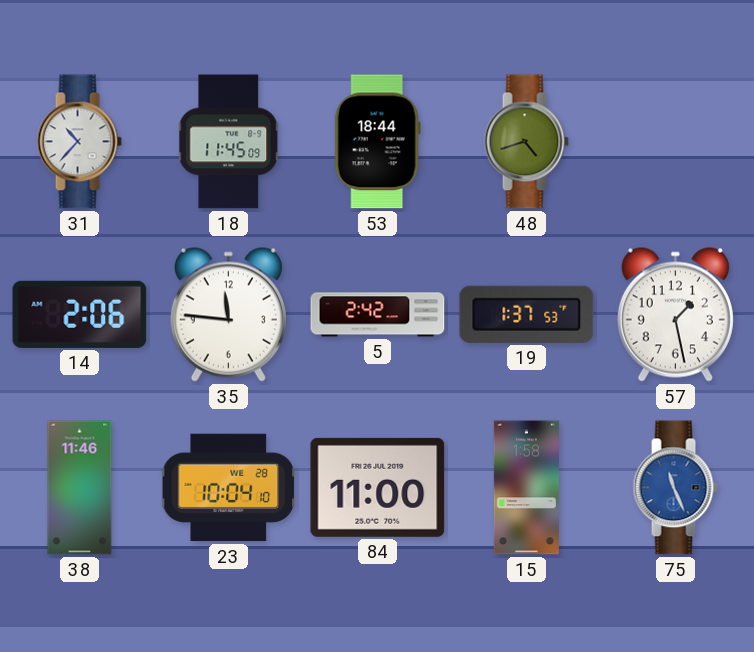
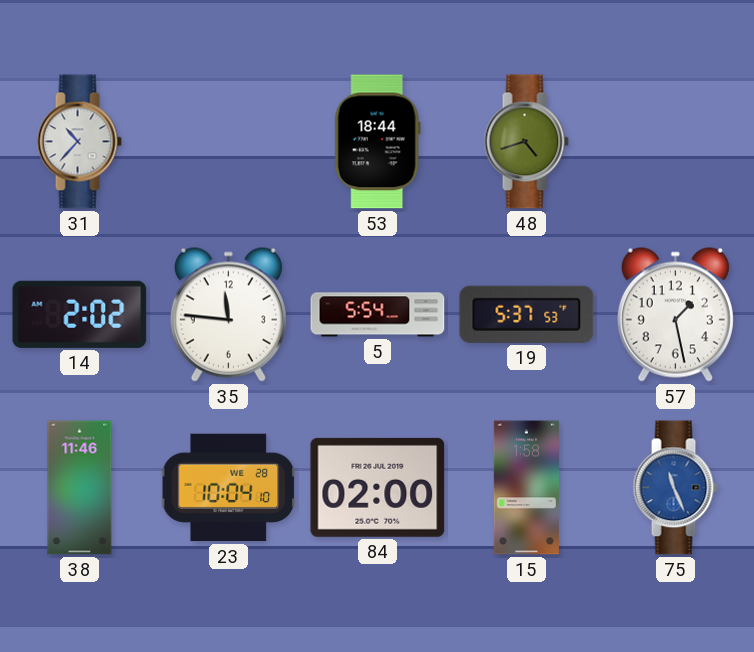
18: 11:45 -> none (229, 142)
14: 2:06 -> 2:02 (80, 314)
5: 2:42 -> 5:54 (378, 315)
19: 1:37 -> 5:37 (527, 314)
84: 11:00 -> 02:00 (378, 487)
